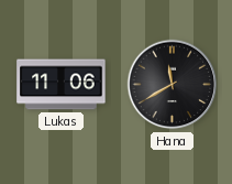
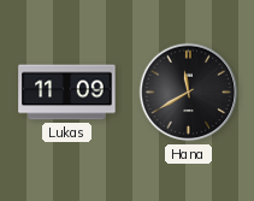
Lukas: 11:06 -> 11:09 (67, 93)
